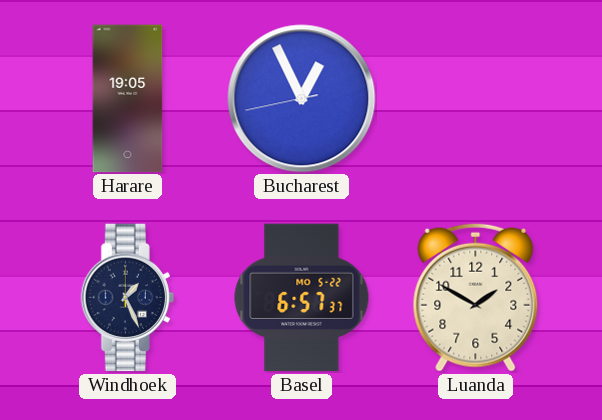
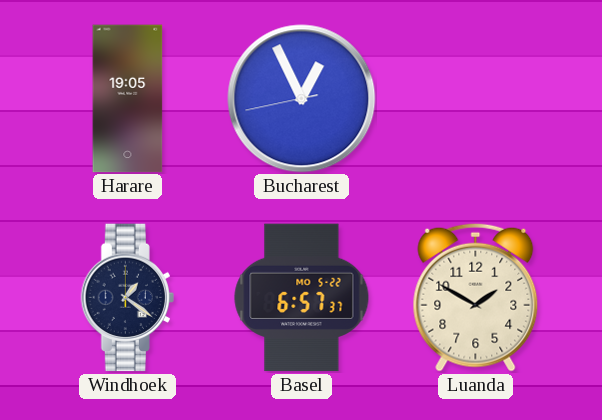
Windhoek: 1:26 -> 1:21 (127, 298)
